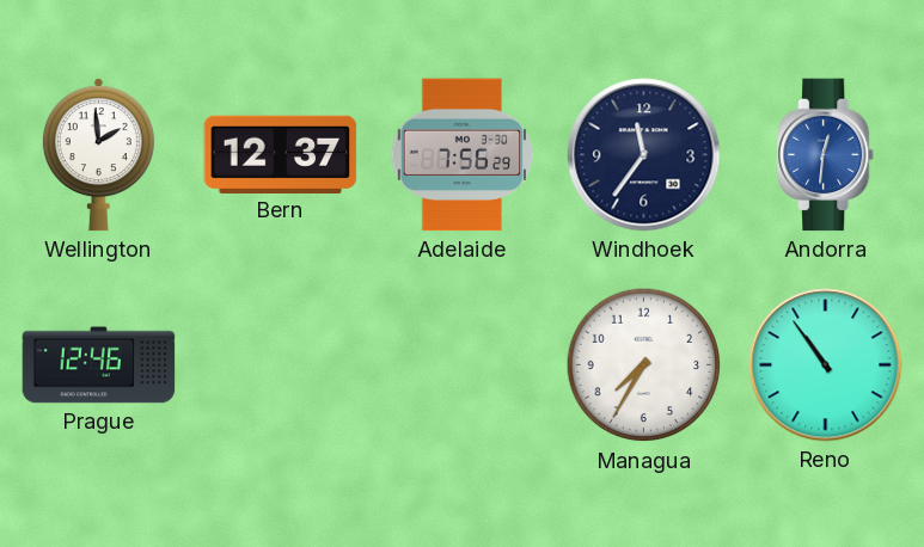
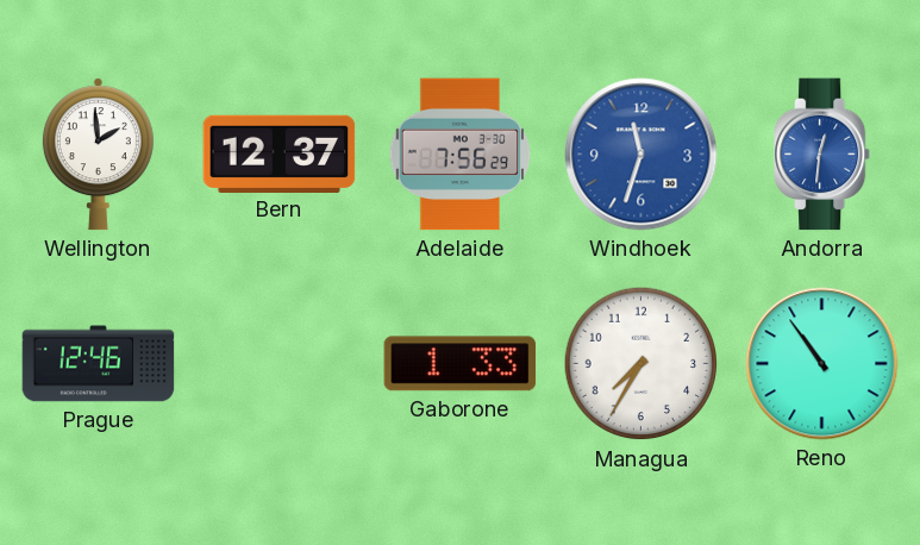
Windhoek: 11:36 -> 11:33 (642, 155)
Windhoek dial: navy -> blue (642, 155)
Gaborone: none -> 1:33 (461, 364)
